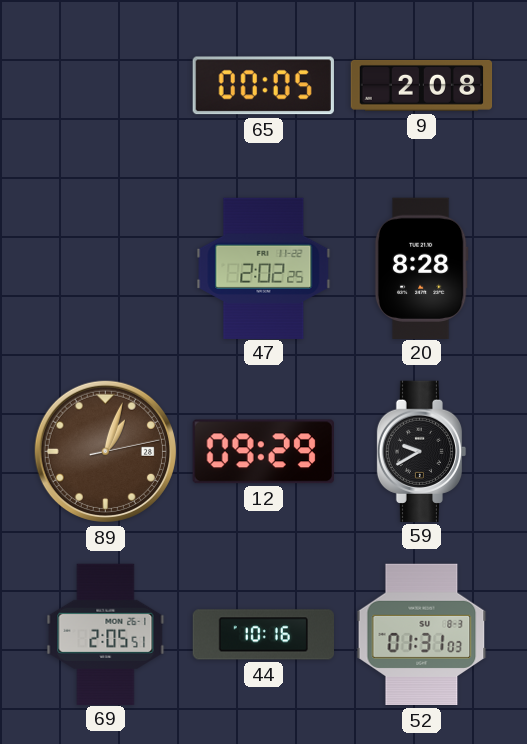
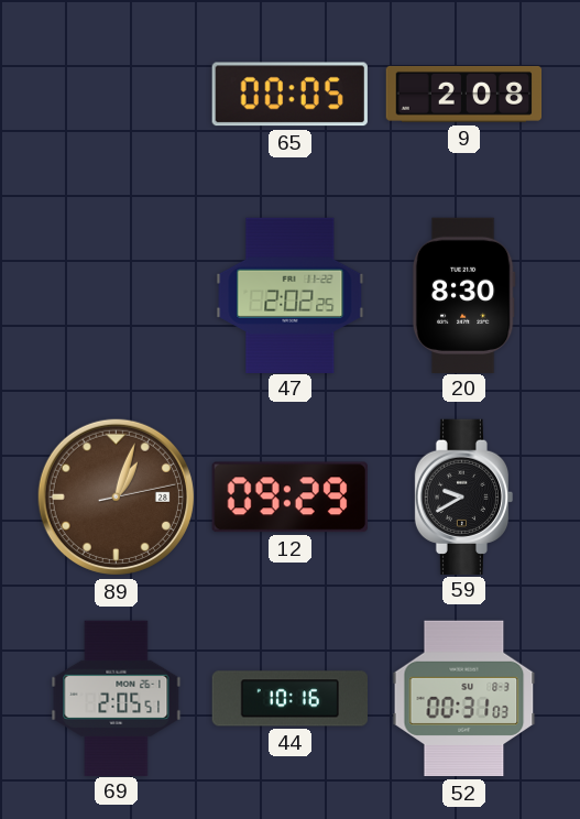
20: 8:28 -> 8:30 (463, 295)
52: 01:31 -> 00:31 (464, 699)
